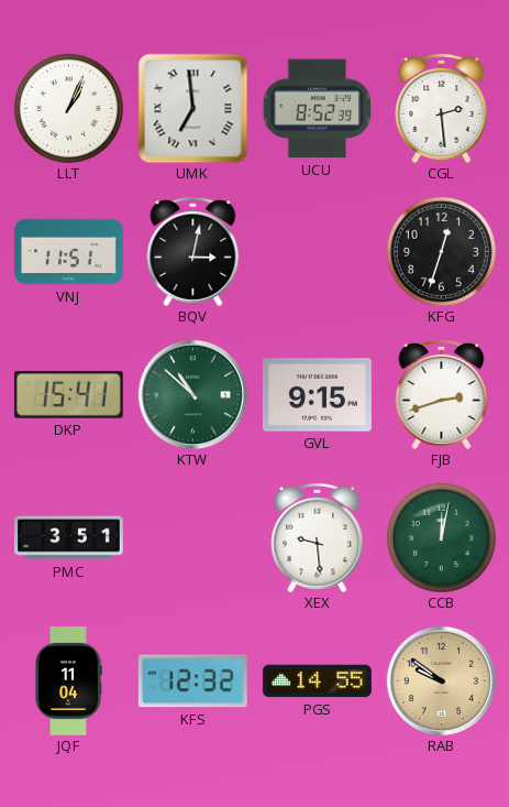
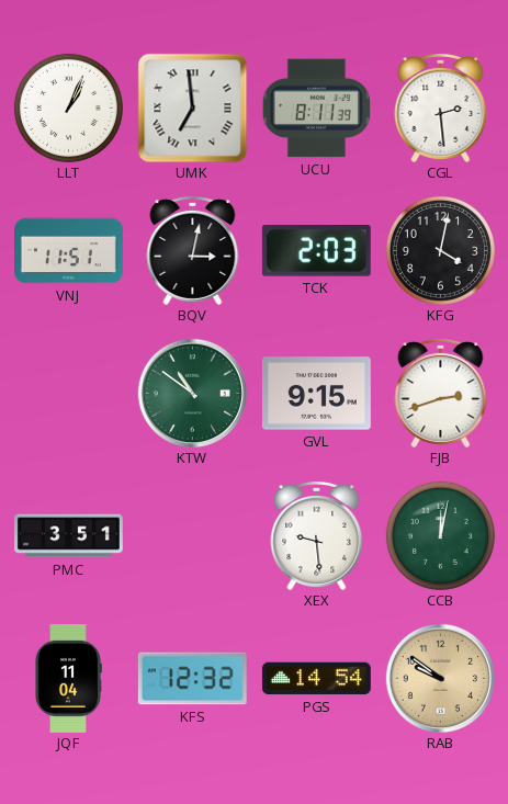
UCU: 8:52 -> 8:11 (316, 109)
TCK: none -> 2:03 (316, 251)
KFG: 12:33 -> 4:02 (440, 250)
DKP: 15:41 -> none (68, 394)
KTW: 10:52 -> 10:51 (192, 393)
PGS: 14:55 -> 14:54 (316, 679)
